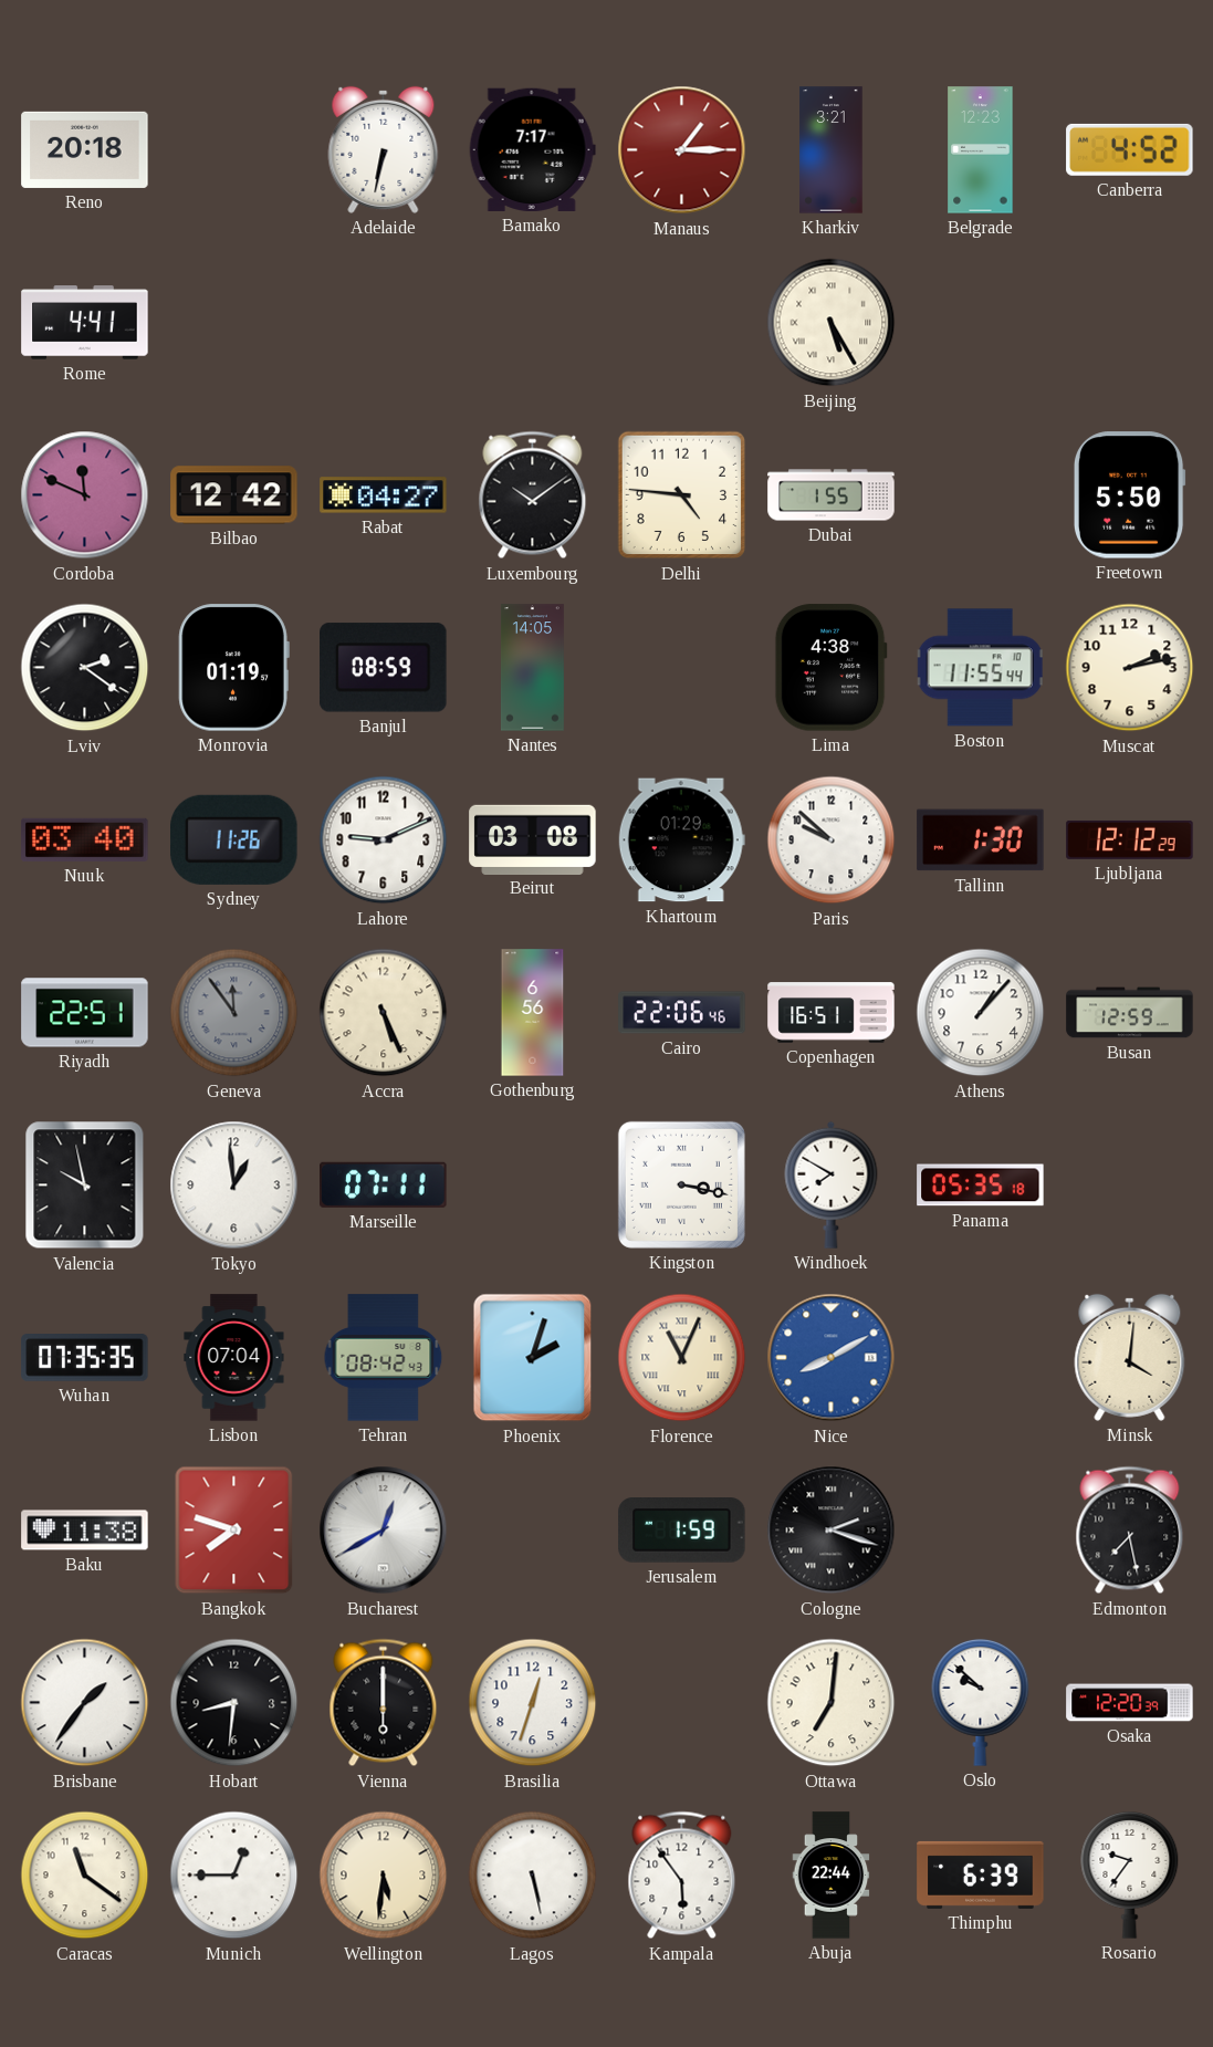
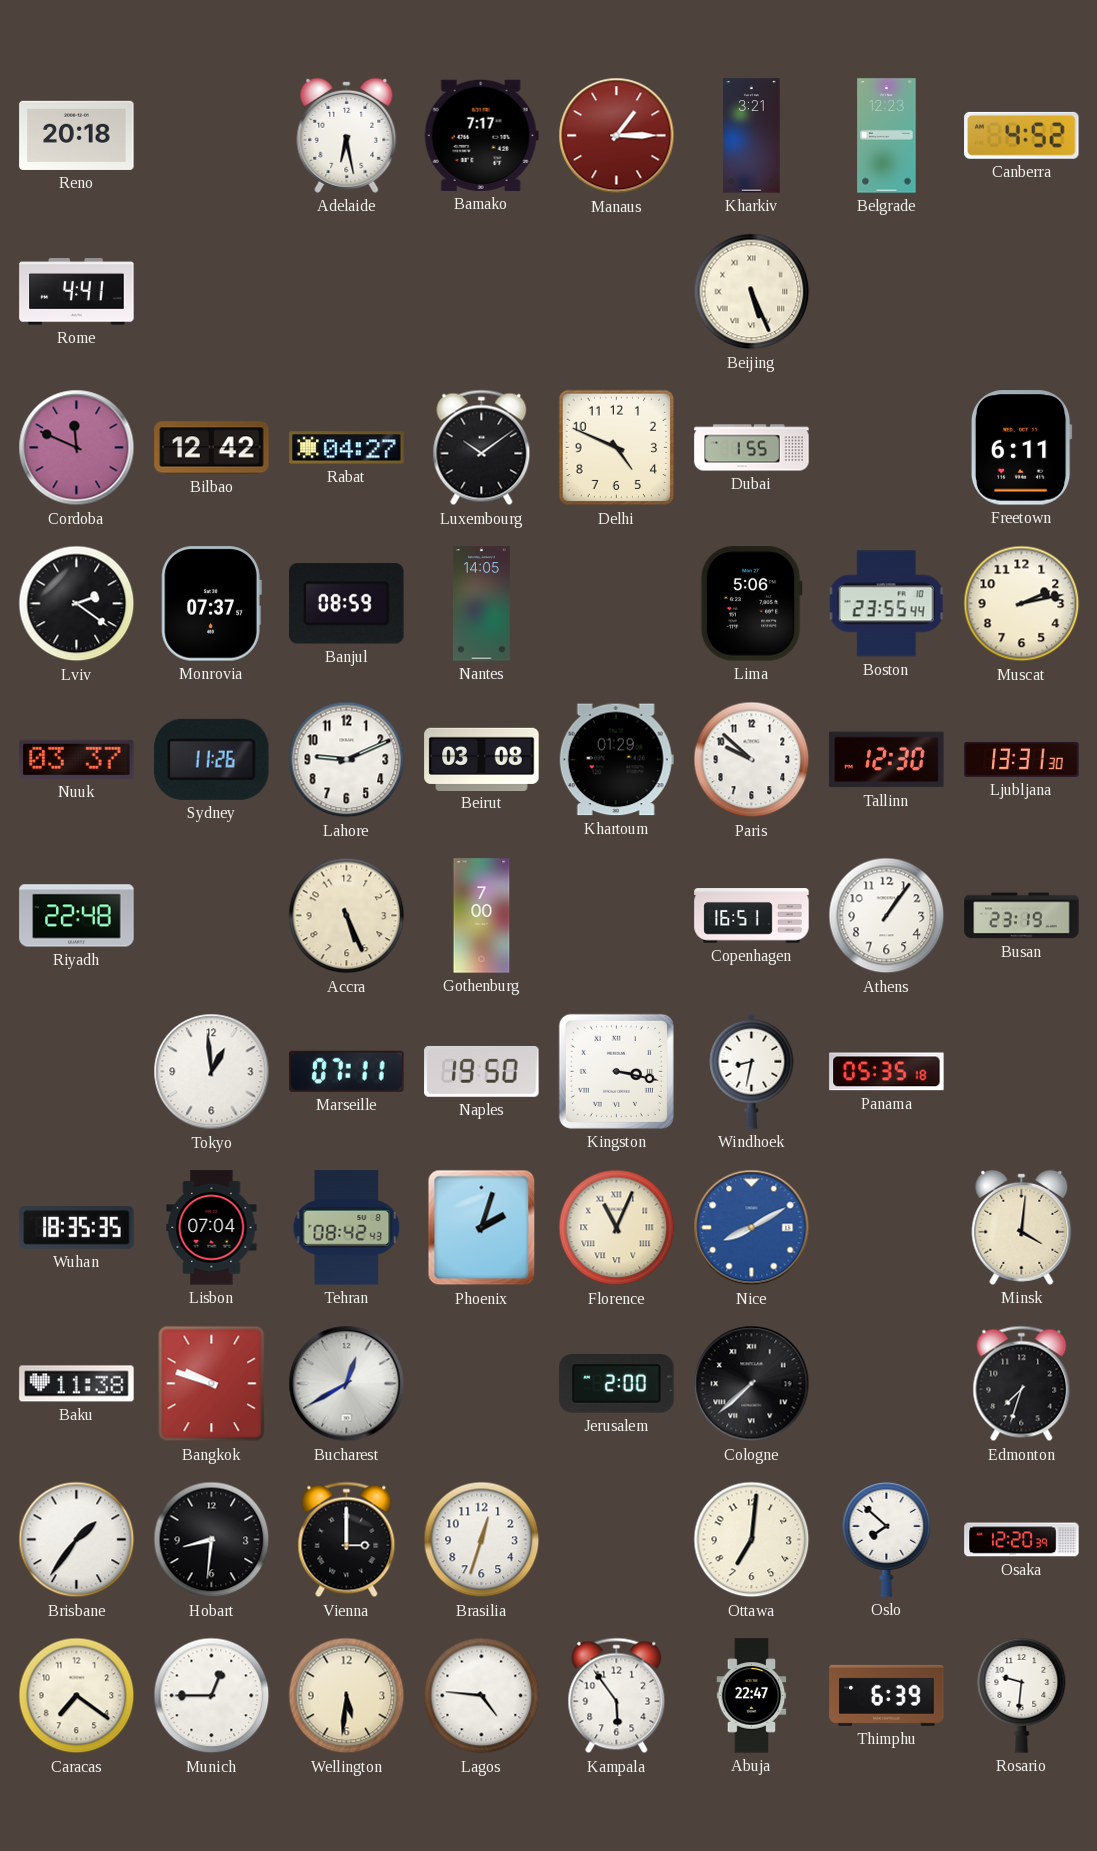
Adelaide: 6:32 -> 6:28 (347, 135)
Beijing: 5:25 -> 5:26 (752, 292)
Delhi: 4:46 -> 4:49 (617, 448)
Freetown: 5:50 -> 6:11 (1021, 448)
Monrovia: 01:19 -> 07:37 (211, 604)
Lima: 4:38 -> 5:06 (751, 604)
Boston: 11:55 -> 23:55 (886, 604)
Nuuk: 03:40 -> 03:37 (77, 759)
Tallinn: 1:30 -> 12:30 (887, 760)
Ljubljana: 12:12 -> 13:31 (1022, 759)
Riyadh: 22:51 -> 22:48 (77, 916)
Geneva: 11:54 -> none (234, 1013)
Gothenburg: 6:56 -> 7:00 (482, 916)
Cairo: 22:06 -> none (682, 1013)
Athens: 1:07 -> 1:06 (887, 916)
Busan: 12:59 -> 23:19 (1022, 916)
Valencia: 9:58 -> none (85, 1186)
Naples: none -> 19:50 (482, 1071)
Windhoek: 7:50 -> 8:32 (752, 1071)
Wuhan: 07:35 -> 18:35 (77, 1228)
Bangkok: 7:48 -> 9:48 (212, 1384)
Jerusalem: 1:59 -> 2:00 (617, 1384)
Cologne: 2:18 -> 7:38 (752, 1384)
Edmonton: 7:28 -> 7:33 (1022, 1384)
Vienna: 6:00 -> 3:00 (347, 1540)
Oslo: 9:52 -> 7:52 (887, 1539)
Caracas: 11:21 -> 7:21 (77, 1696)
Lagos: 5:28 -> 4:46 (482, 1696)
Abuja: 22:44 -> 22:47 (752, 1696)
Rosario: 9:36 -> 9:31 (1022, 1695)
